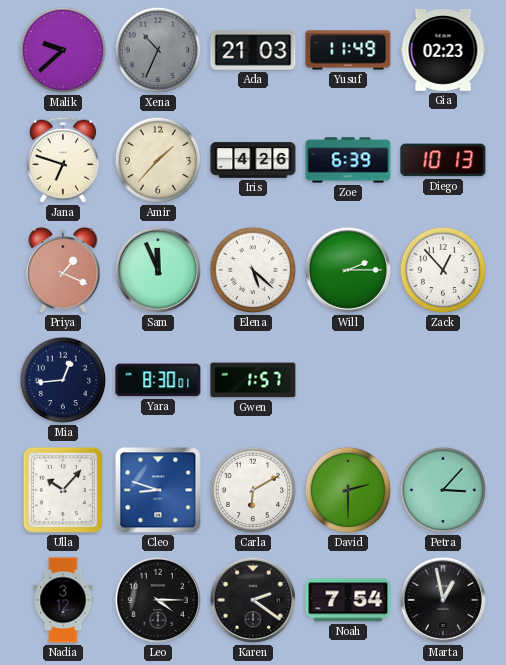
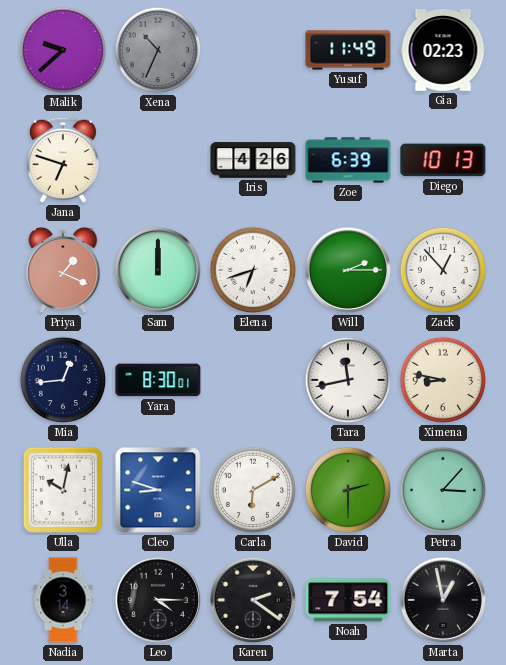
Ada: 21:03 -> none (253, 50)
Amir: 1:37 -> none (158, 160)
Sam: 11:56 -> 12:00 (158, 270)
Elena: 5:22 -> 6:42 (253, 270)
Gwen: 1:57 -> none (253, 380)
Tara: none -> 11:43 (348, 380)
Ximena: none -> 8:47 (443, 380)
Ulla: 10:07 -> 10:02 (63, 490)
Nadia: 3:12 -> 3:14 (63, 600)
